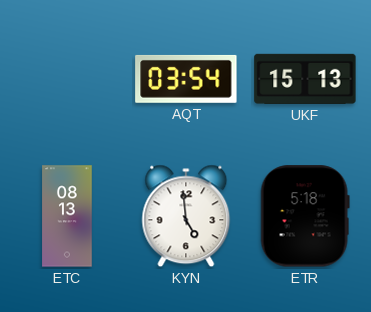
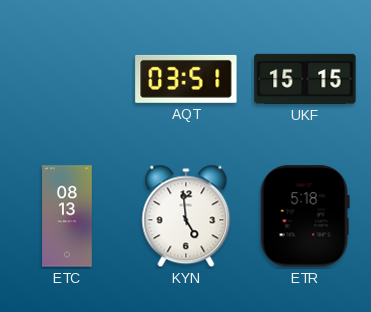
AQT: 03:54 -> 03:51 (186, 79)
UKF: 15:13 -> 15:15 (305, 79)
